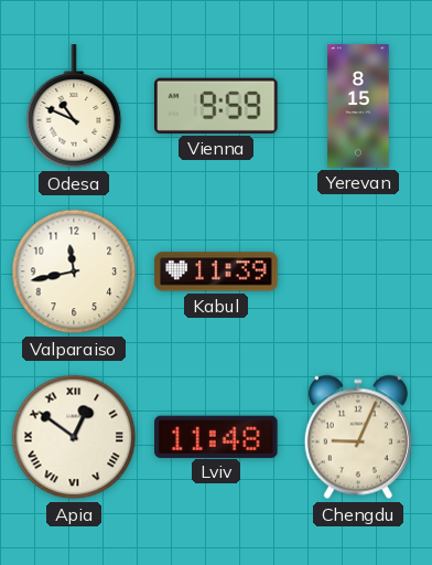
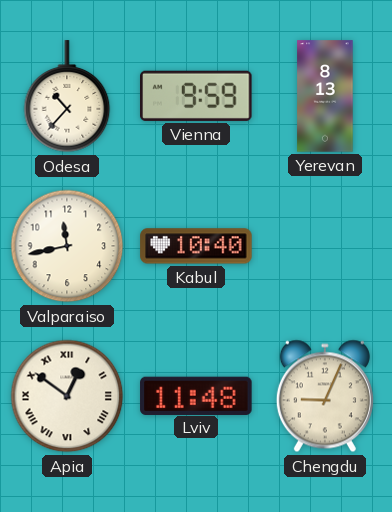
Odesa: 10:49 -> 10:37 (67, 97)
Yerevan: 8:15 -> 8:13 (325, 96)
Kabul: 11:39 -> 10:40 (196, 246)
